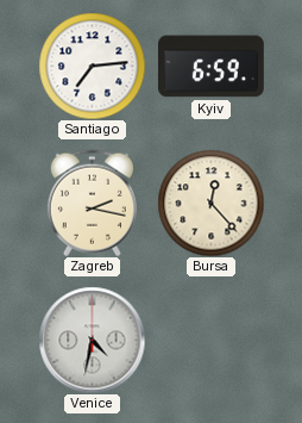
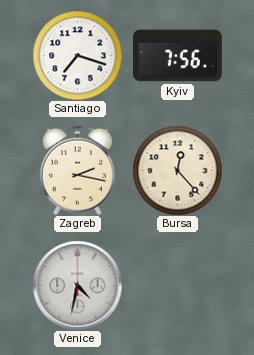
Santiago: 7:14 -> 7:18 (77, 55)
Kyiv: 6:59 -> 7:56 (178, 56)
